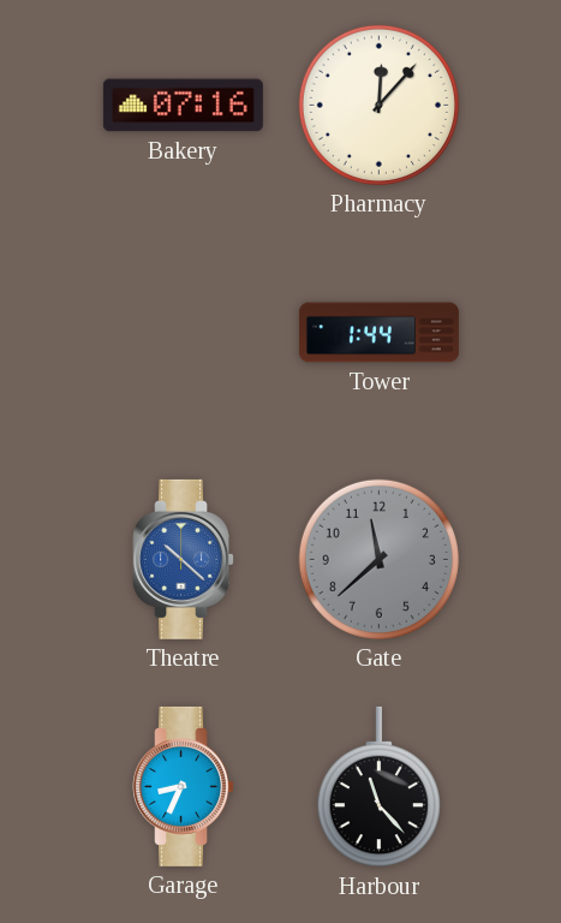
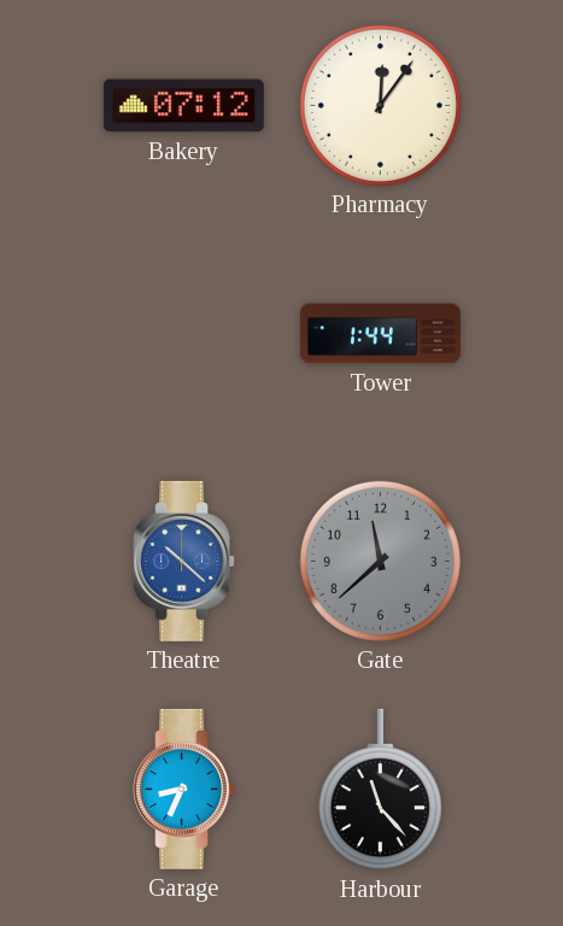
Bakery: 07:16 -> 07:12 (183, 106)
Pharmacy: 12:07 -> 12:06 (380, 105)
